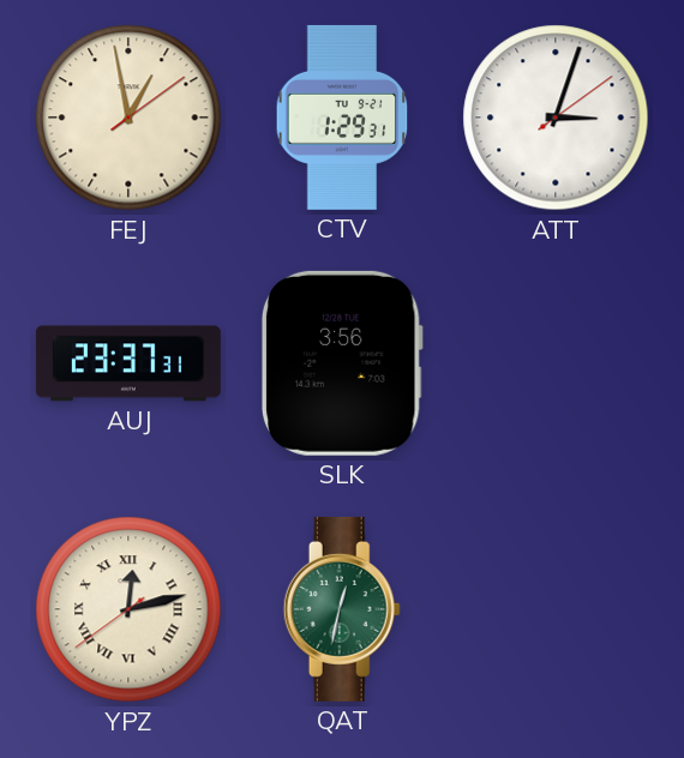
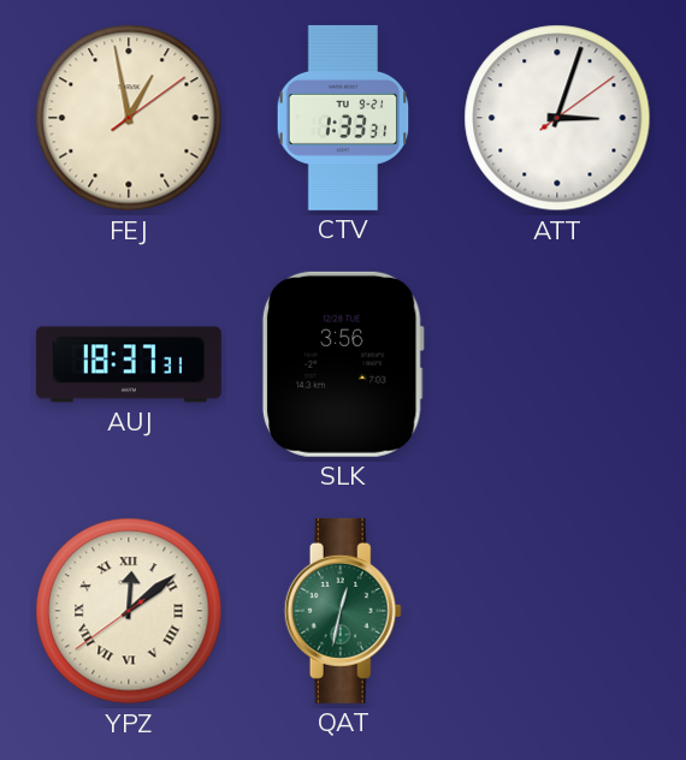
CTV: 1:29 -> 1:33 (343, 118)
AUJ: 23:37 -> 18:37 (129, 364)
YPZ: 12:12 -> 12:08 (129, 611)
